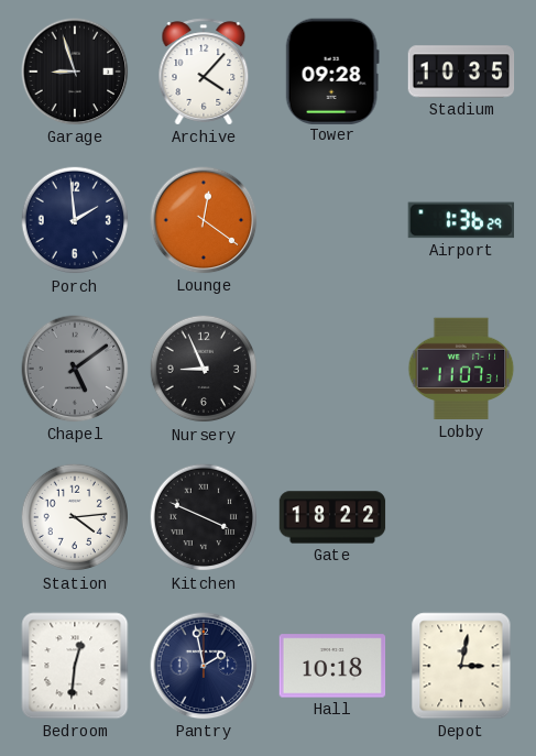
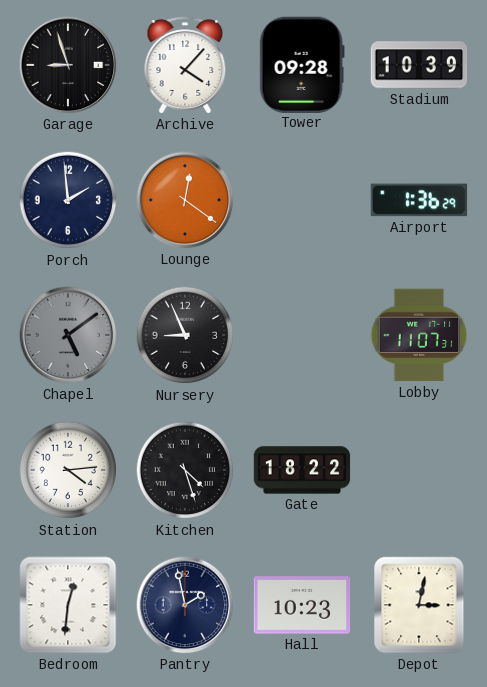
Stadium: 10:35 -> 10:39 (419, 65)
Kitchen: 3:49 -> 4:27 (185, 470)
Hall: 10:18 -> 10:23 (302, 605)
